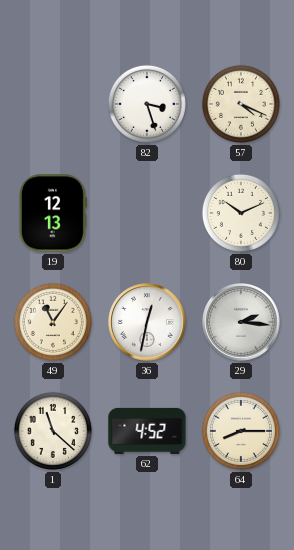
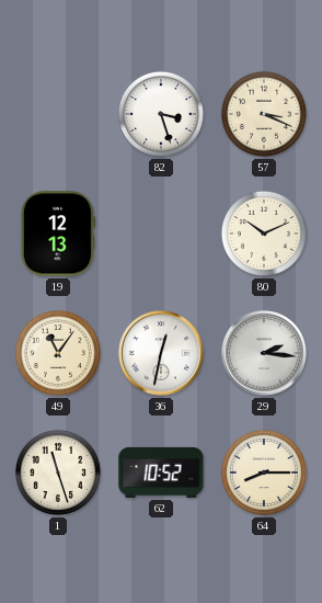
57: 4:19 -> 3:19 (264, 114)
1: 11:22 -> 11:27 (58, 473)
62: 4:52 -> 10:52 (161, 473)
